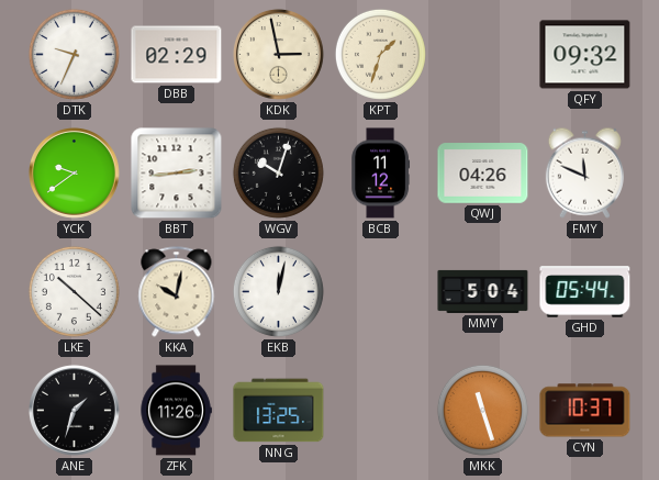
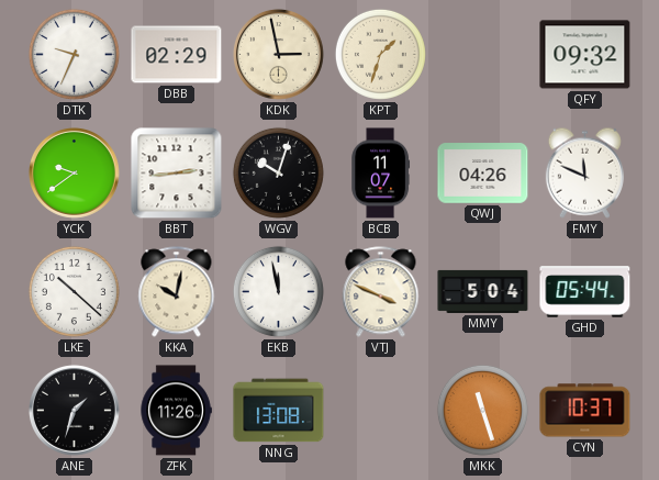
BCB: 11:12 -> 11:07 (381, 174)
EKB: 12:02 -> 11:58 (278, 291)
VTJ: none -> 3:49 (381, 292)
NNG: 13:25 -> 13:08 (279, 411)
